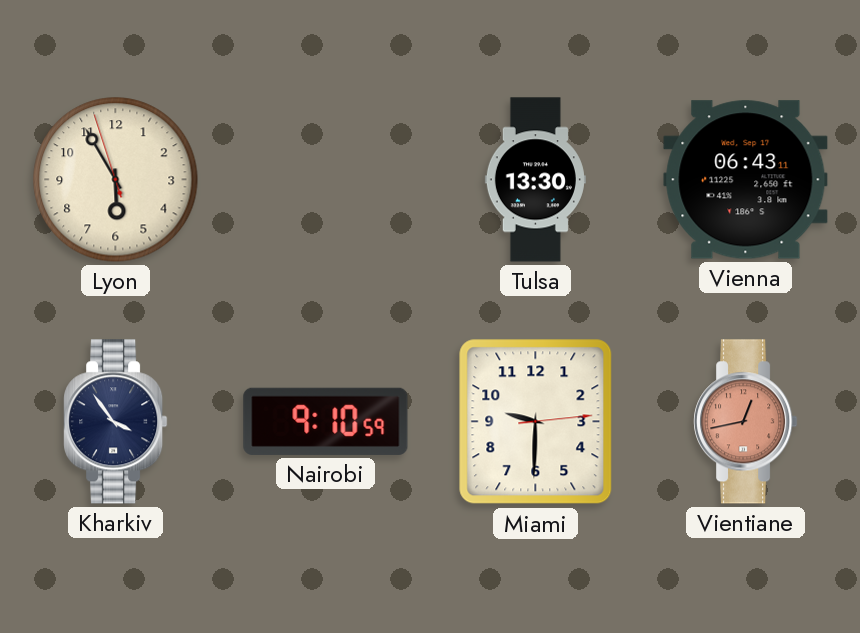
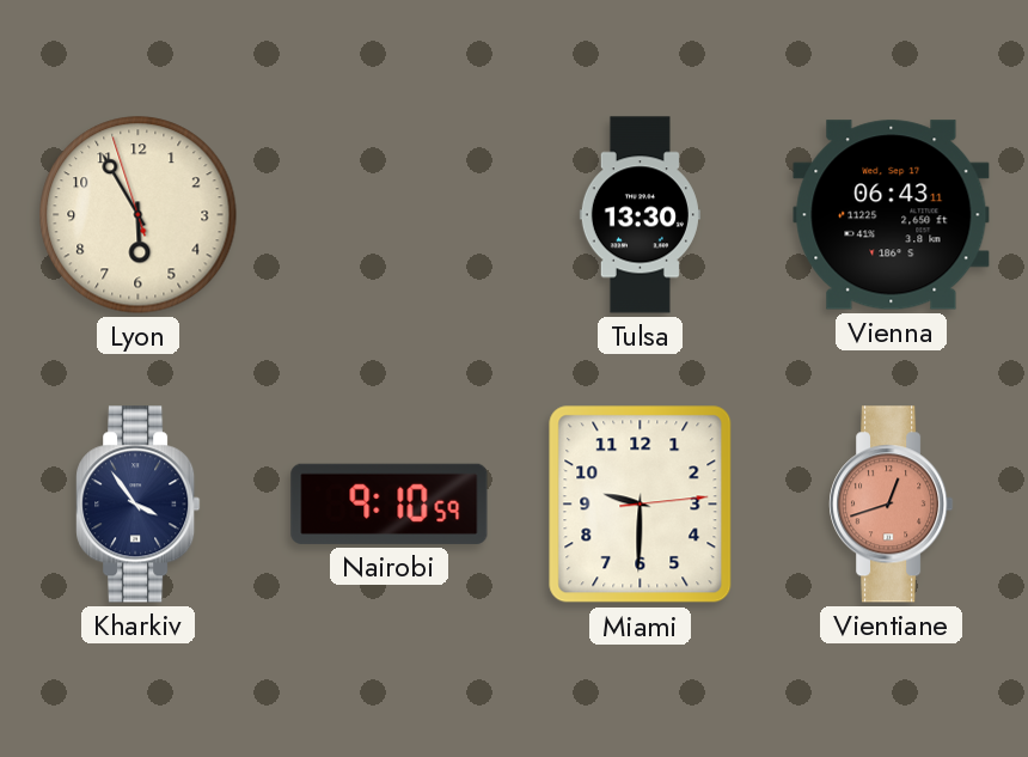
Vientiane: 12:43 -> 12:42 (892, 505)
